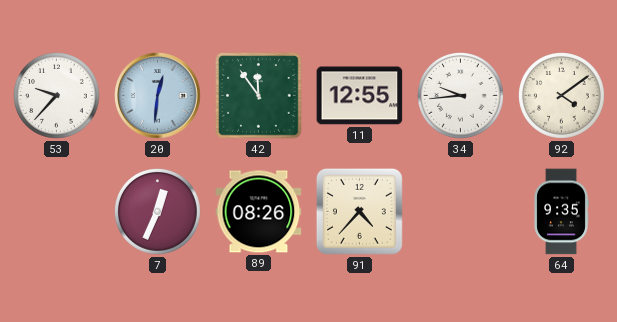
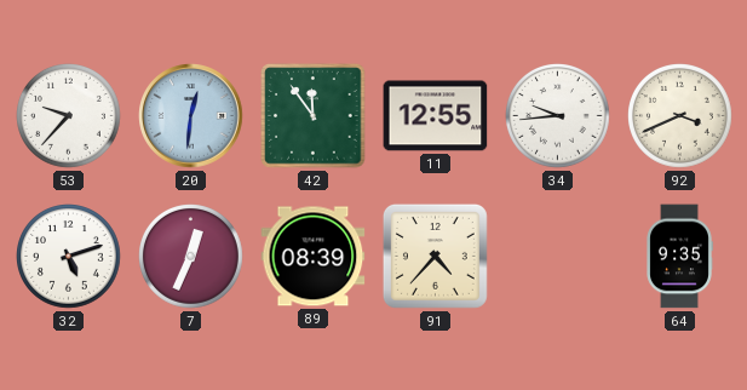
92: 4:09 -> 3:41 (680, 116)
32: none -> 5:12 (69, 257)
89: 08:26 -> 08:39 (314, 257)
